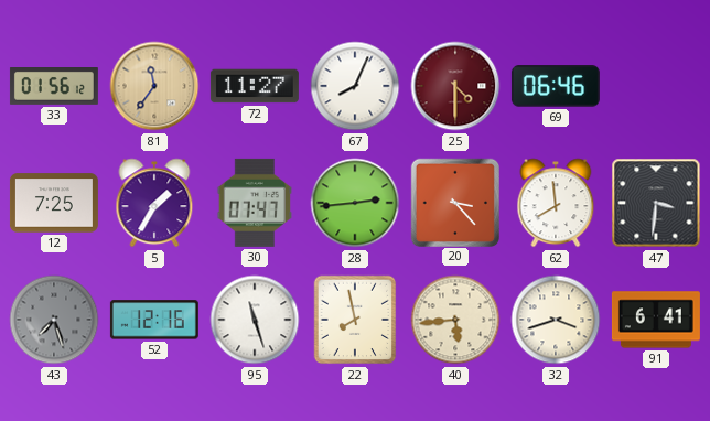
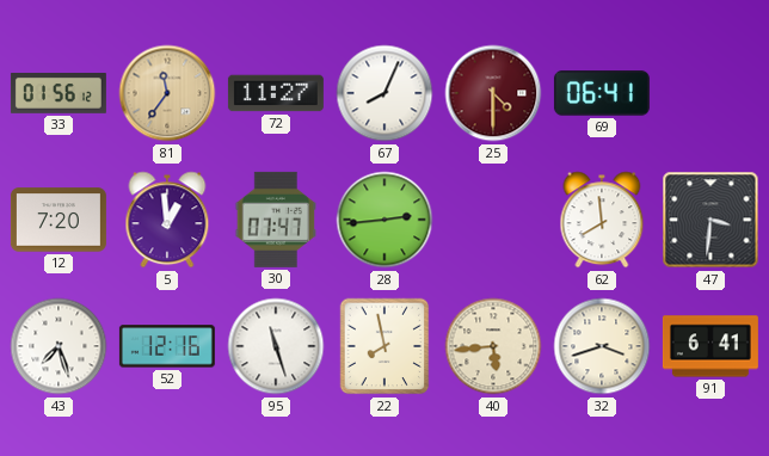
69: 06:46 -> 06:41 (602, 93)
12: 7:25 -> 7:20 (59, 220)
5: 1:35 -> 12:59 (167, 220)
20: 3:23 -> none (454, 202)
43 dial: grey -> white (59, 346)
